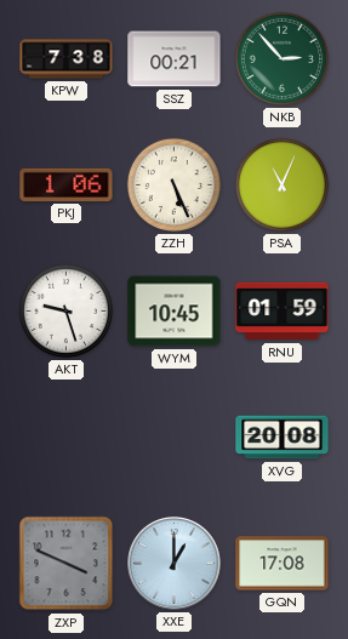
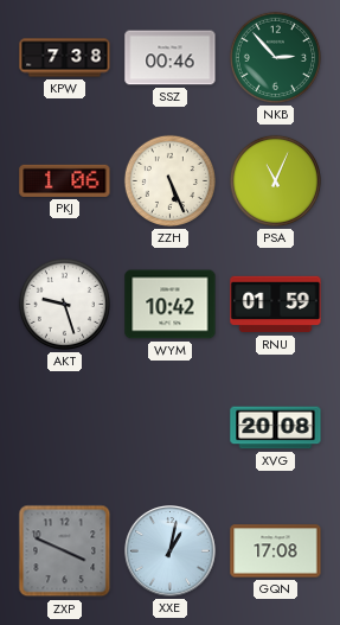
SSZ: 00:21 -> 00:46 (171, 58)
WYM: 10:45 -> 10:42 (171, 305)
XXE: 1:00 -> 1:02 (171, 551)
